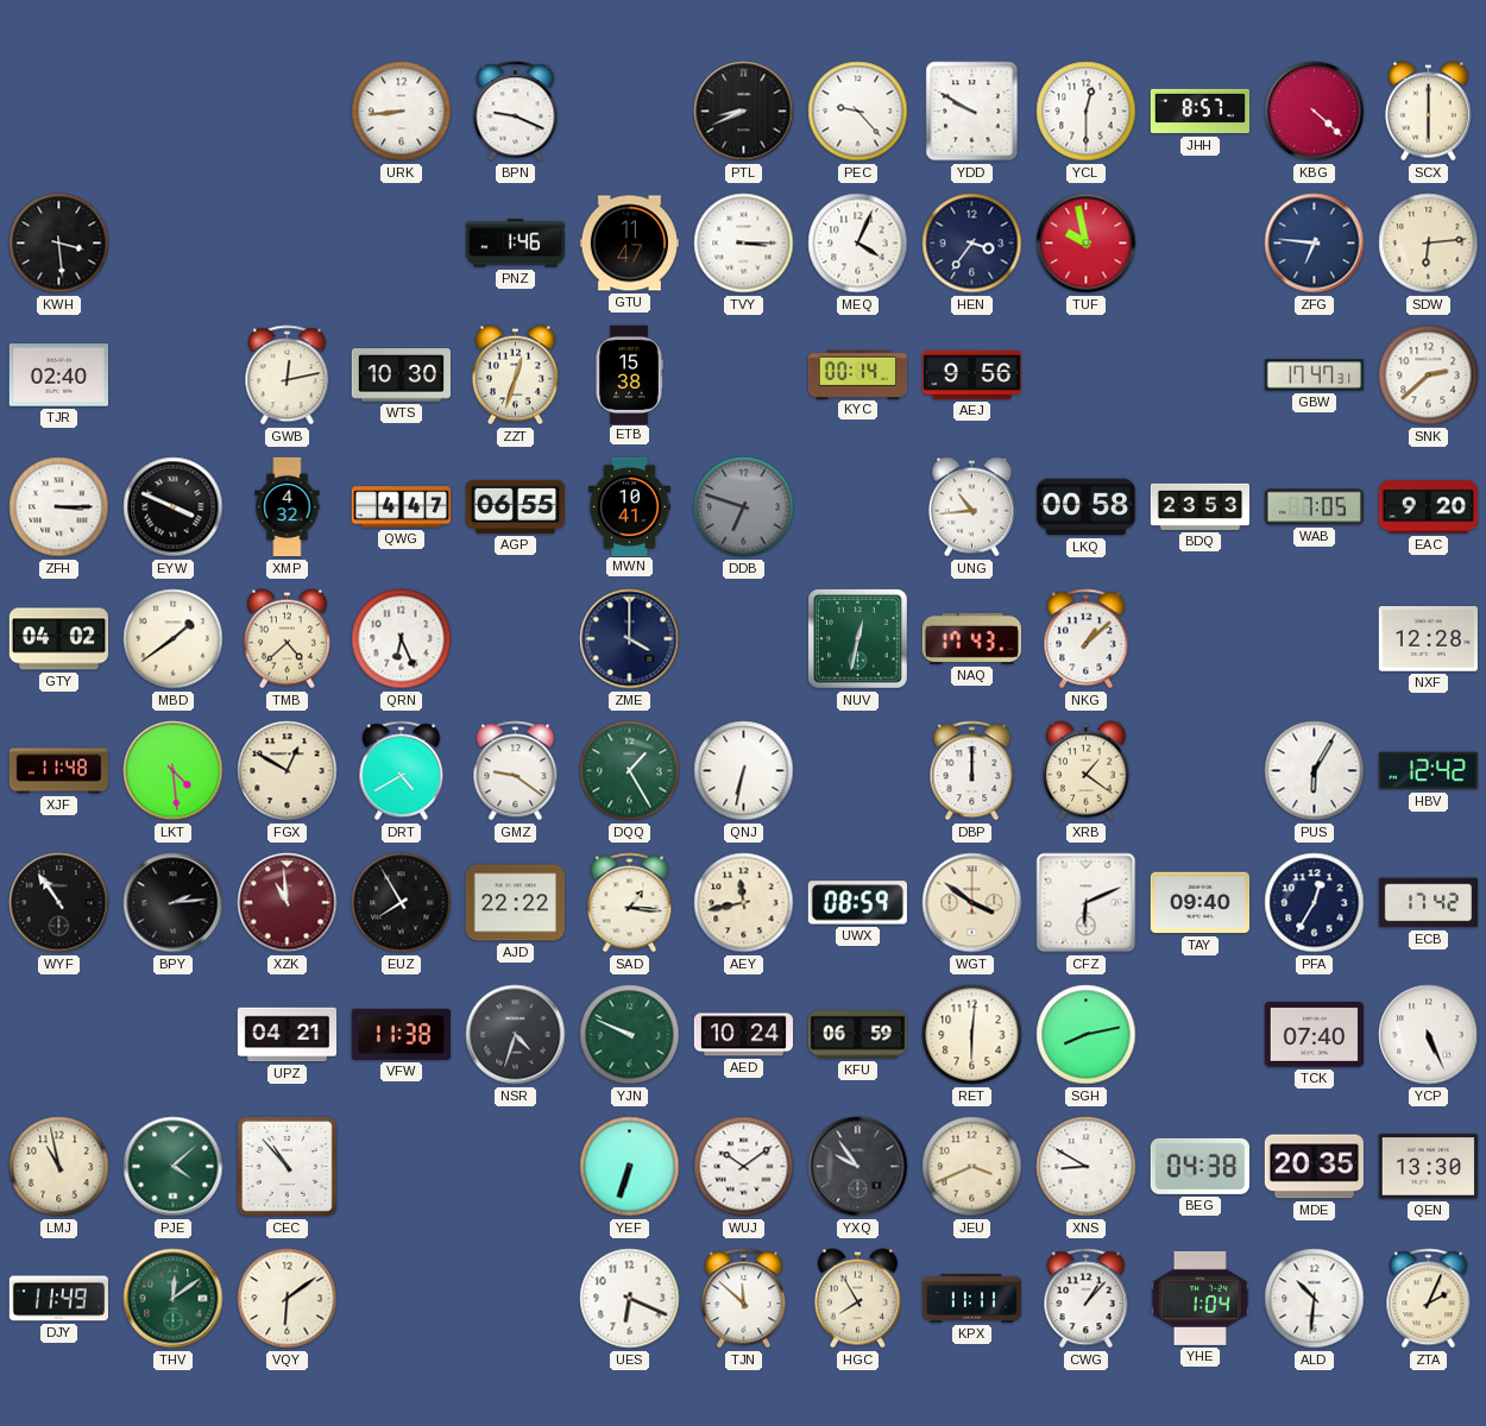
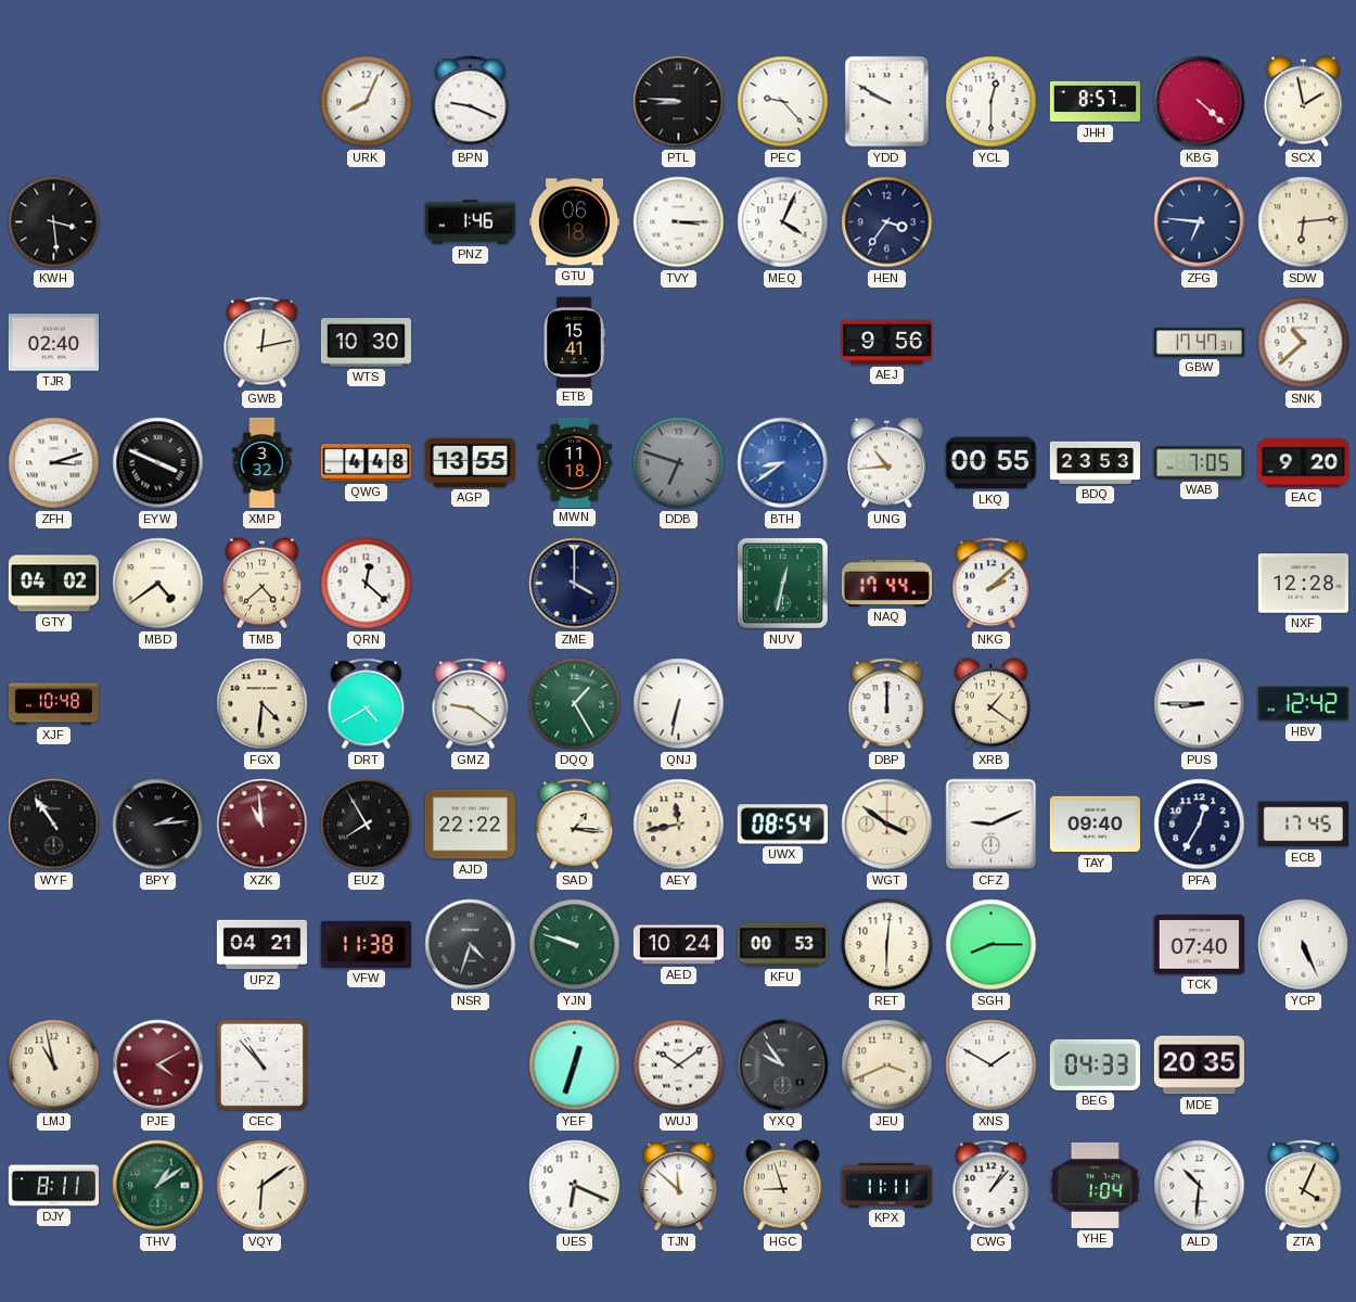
URK: 8:44 -> 8:04 (367, 102)
PTL: 8:41 -> 8:46 (679, 102)
SCX: 6:00 -> 1:58 (1303, 102)
GTU: 11:47 -> 06:18 (574, 222)
TUF: 9:58 -> none (1087, 244)
ZZT: 12:33 -> none (515, 376)
ETB: 15:38 -> 15:41 (574, 342)
KYC: 00:14 -> none (857, 374)
SNK: 2:38 -> 10:38 (1304, 343)
ZFH: 3:15 -> 3:12 (54, 463)
XMP: 4:32 -> 3:32 (263, 463)
QWG: 4:47 -> 4:48 (366, 463)
AGP: 06:55 -> 13:55 (470, 462)
MWN: 10:41 -> 11:18 (574, 462)
BTH: none -> 8:39 (783, 463)
LKQ: 00:58 -> 00:55 (990, 463)
MBD: 1:39 -> 4:39 (158, 584)
QRN: 6:26 -> 12:22 (367, 584)
NAQ: 17:43 -> 17:44 (886, 583)
NKG: 1:08 -> 2:08 (992, 584)
XJF: 11:48 -> 10:48 (53, 704)
LKT: 4:29 -> none (174, 771)
FGX: 12:50 -> 4:31 (263, 704)
PUS: 6:05 -> 8:45 (1200, 704)
UWX: 08:59 -> 08:54 (782, 825)
CFZ: 6:11 -> 9:11 (992, 825)
ECB: 17:42 -> 17:45 (1303, 825)
YJN: 9:49 -> 9:48 (575, 945)
KFU: 06:59 -> 00:53 (782, 945)
SGH: 8:13 -> 8:15 (992, 945)
PJE: 4:08 -> 4:10 (158, 1065)
PJE dial: green -> burgundy (158, 1065)
YEF: 6:33 -> 12:33 (575, 1065)
XNS: 8:50 -> 1:50 (992, 1065)
BEG: 04:38 -> 04:33 (1095, 1064)
QEN: 13:30 -> none (1428, 1167)
DJY: 11:49 -> 8:11 (53, 1186)
THV: 12:09 -> 1:09 (158, 1186)
HGC: 7:55 -> 8:57 (782, 1186)
ZTA: 2:04 -> 4:04 (1304, 1186)
